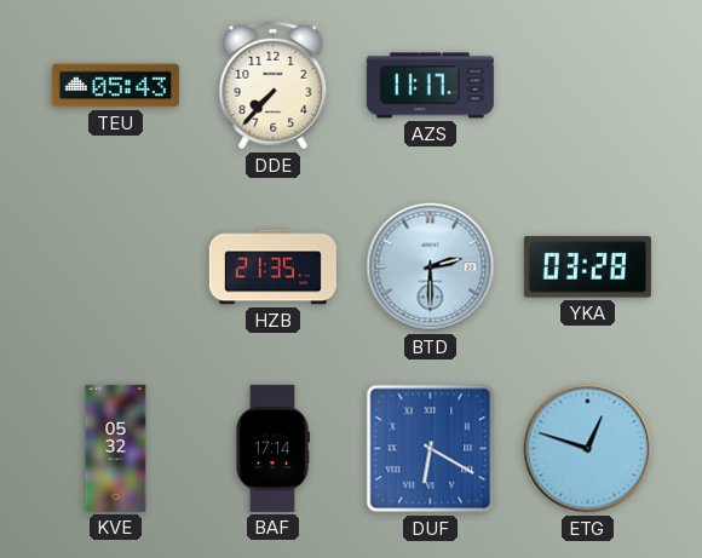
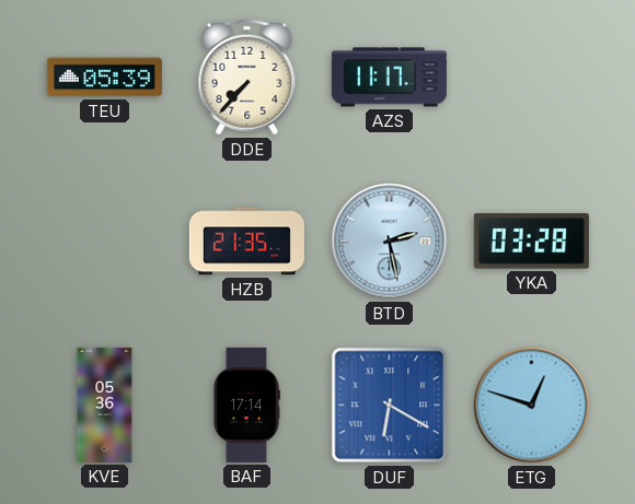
TEU: 05:43 -> 05:39 (104, 78)
BTD: 2:30 -> 2:28 (390, 242)
KVE: 05:32 -> 05:36 (105, 405)
